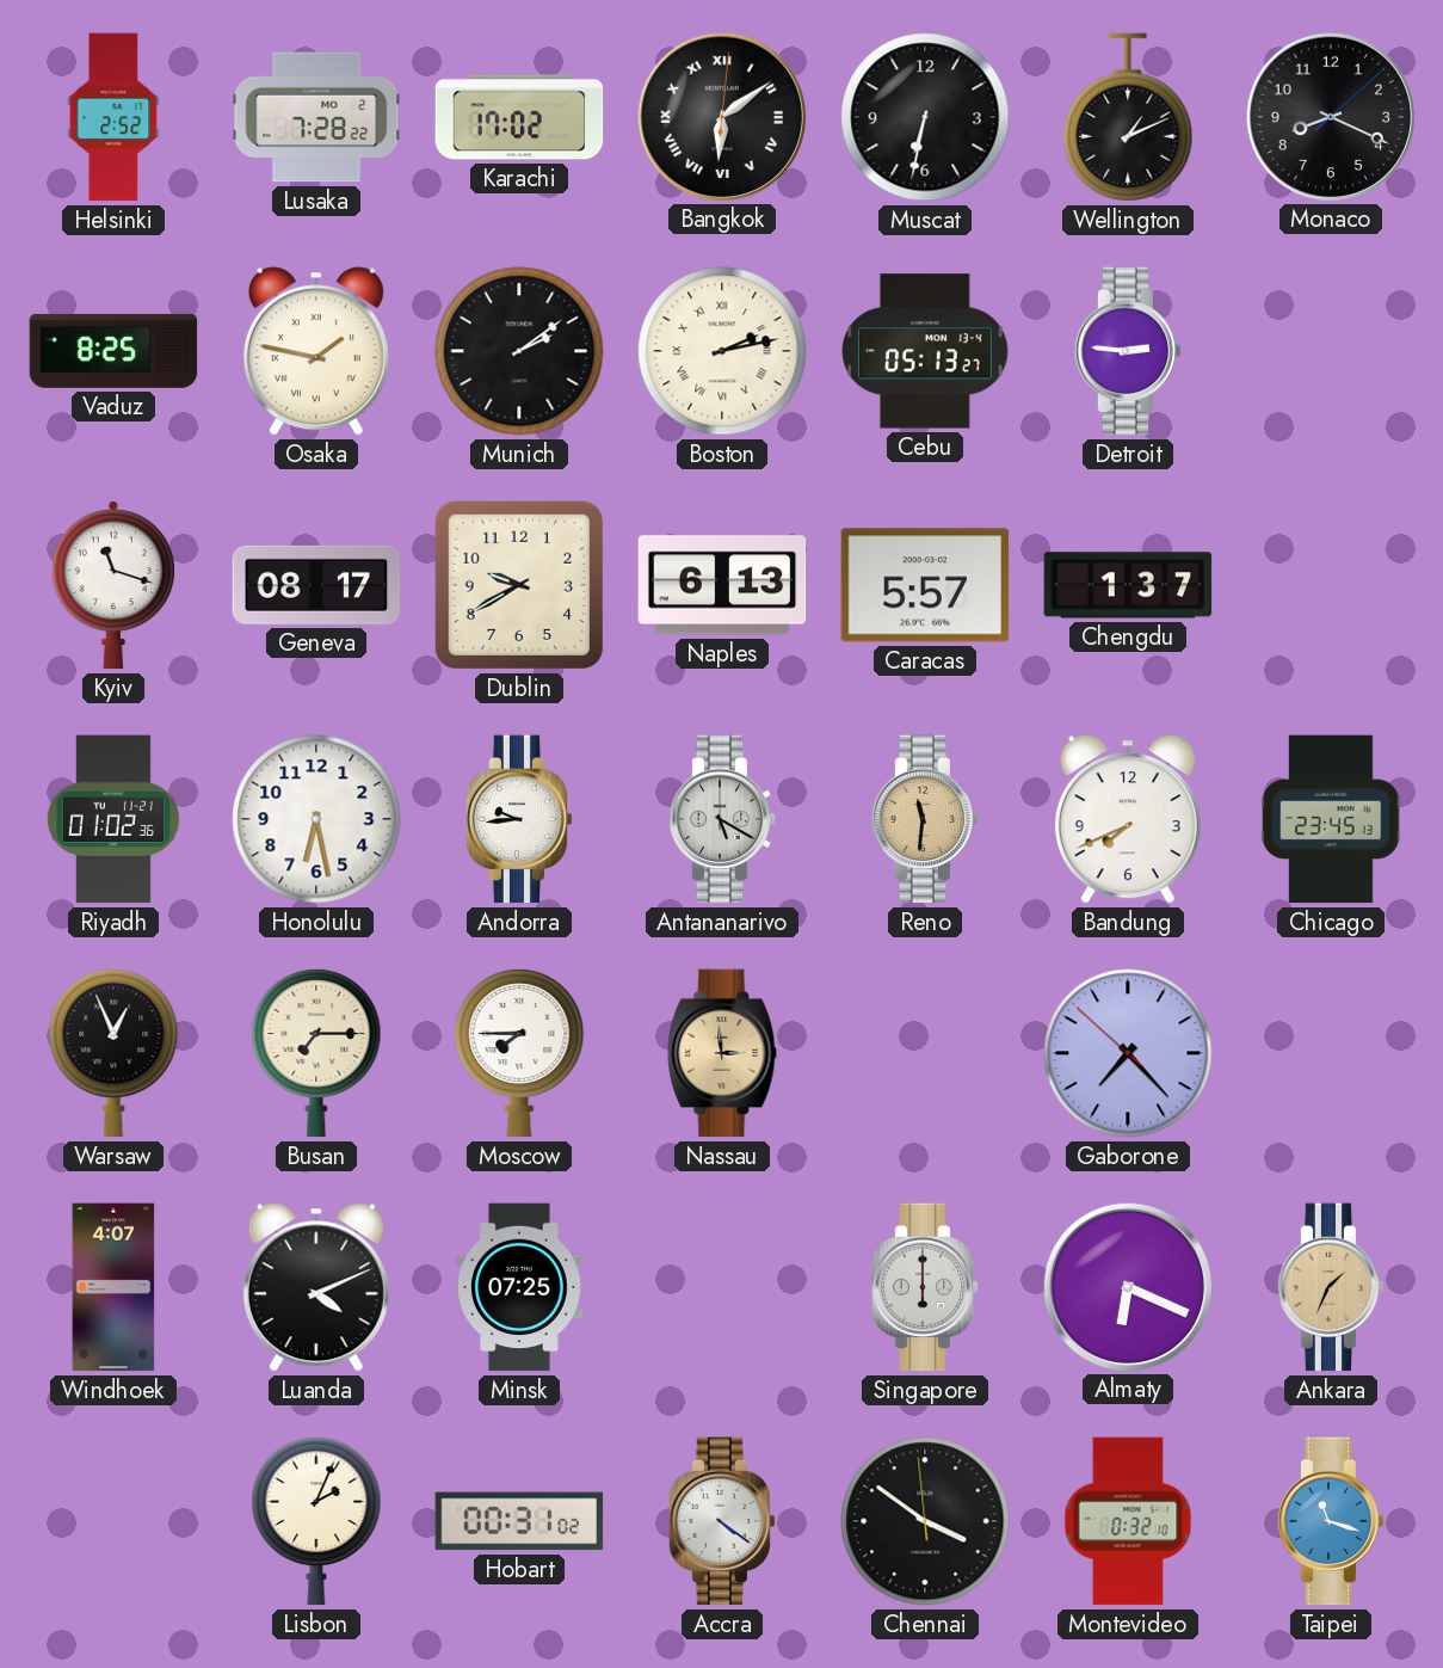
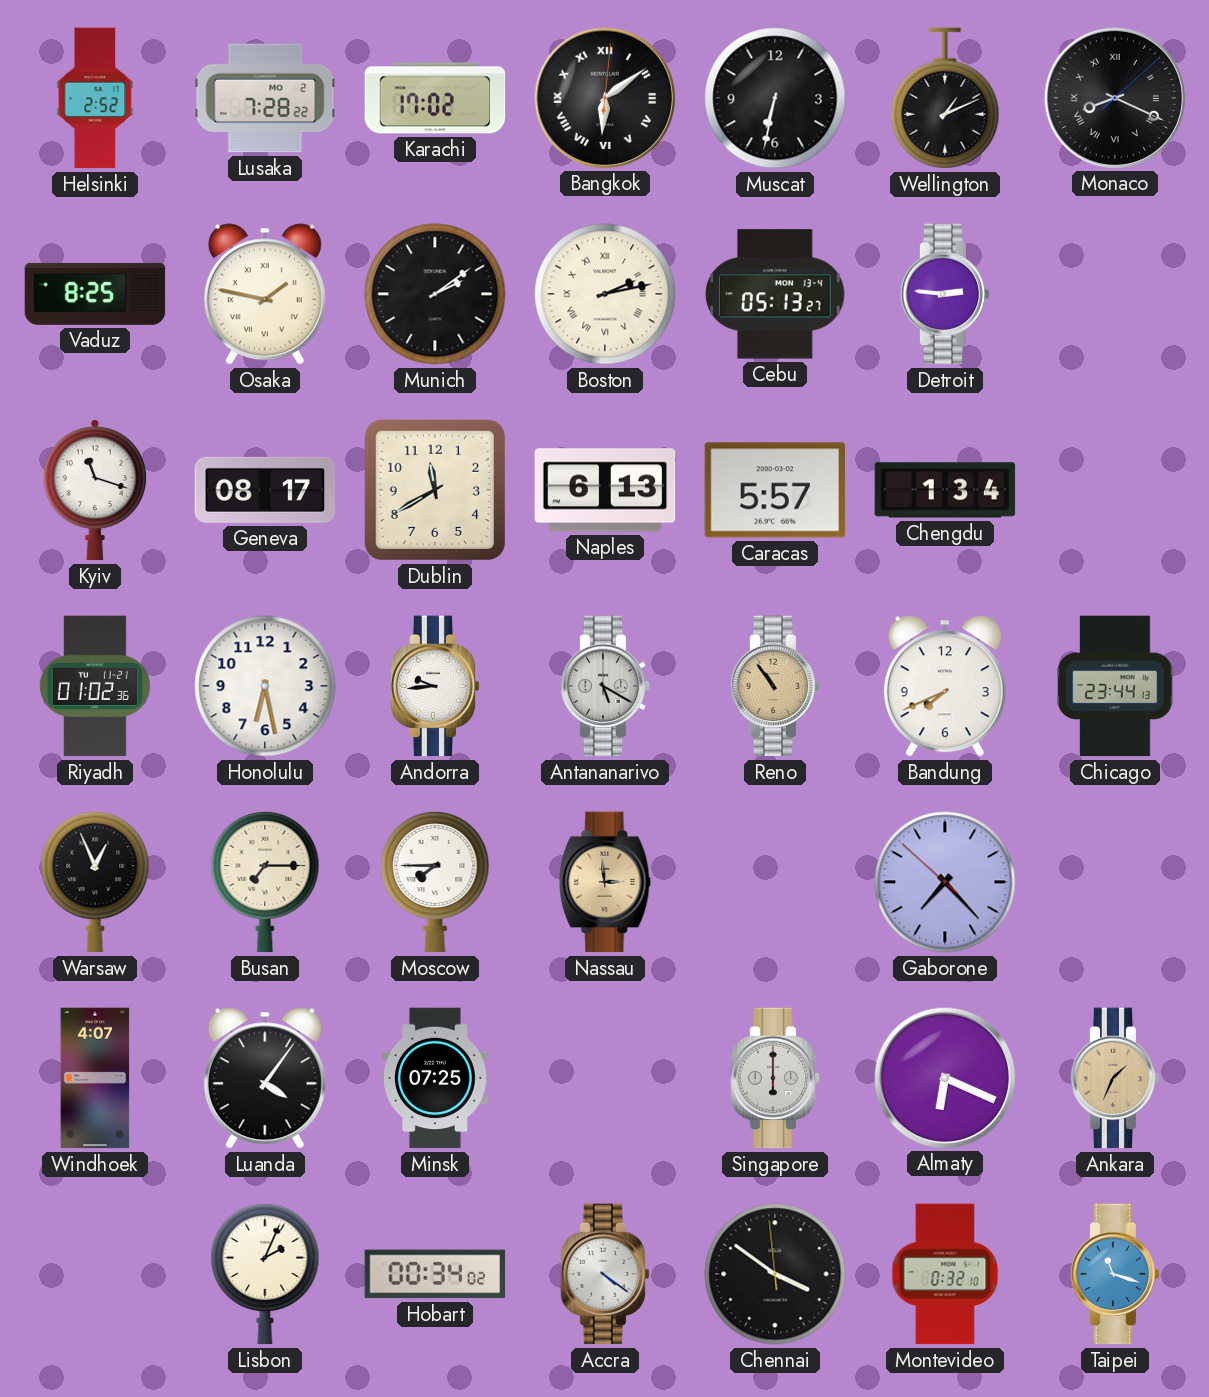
Monaco numerals: Arabic -> Roman (1114, 97)
Dublin: 9:40 -> 11:40 (435, 490)
Chengdu: 1:37 -> 1:34 (945, 490)
Reno: 11:31 -> 10:54 (775, 686)
Chicago: 23:45 -> 23:44 (1115, 686)
Luanda: 4:11 -> 4:06 (265, 1078)
Hobart: 00:31 -> 00:34 (435, 1274)
